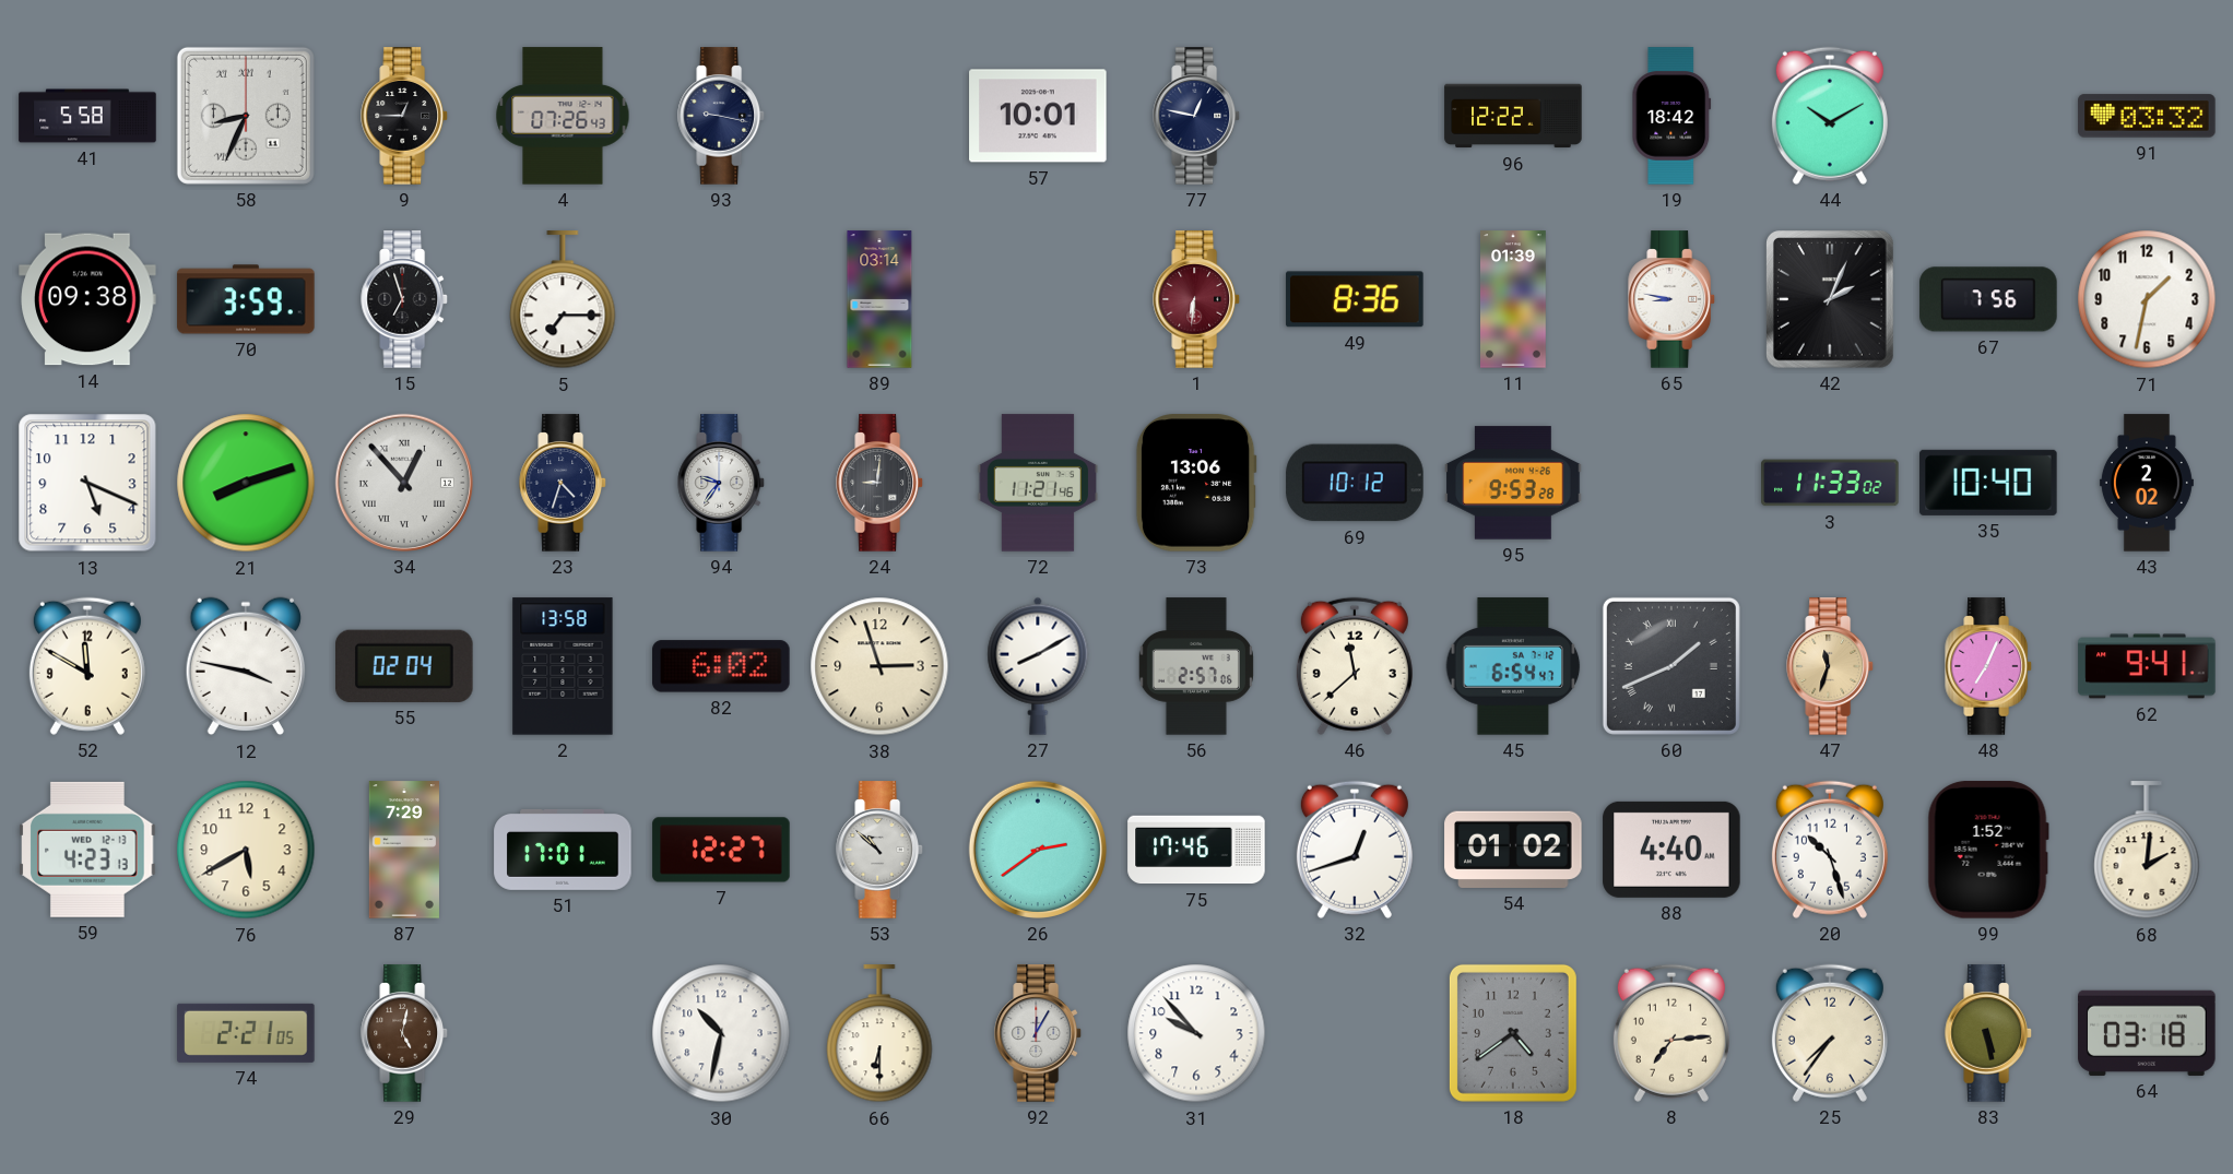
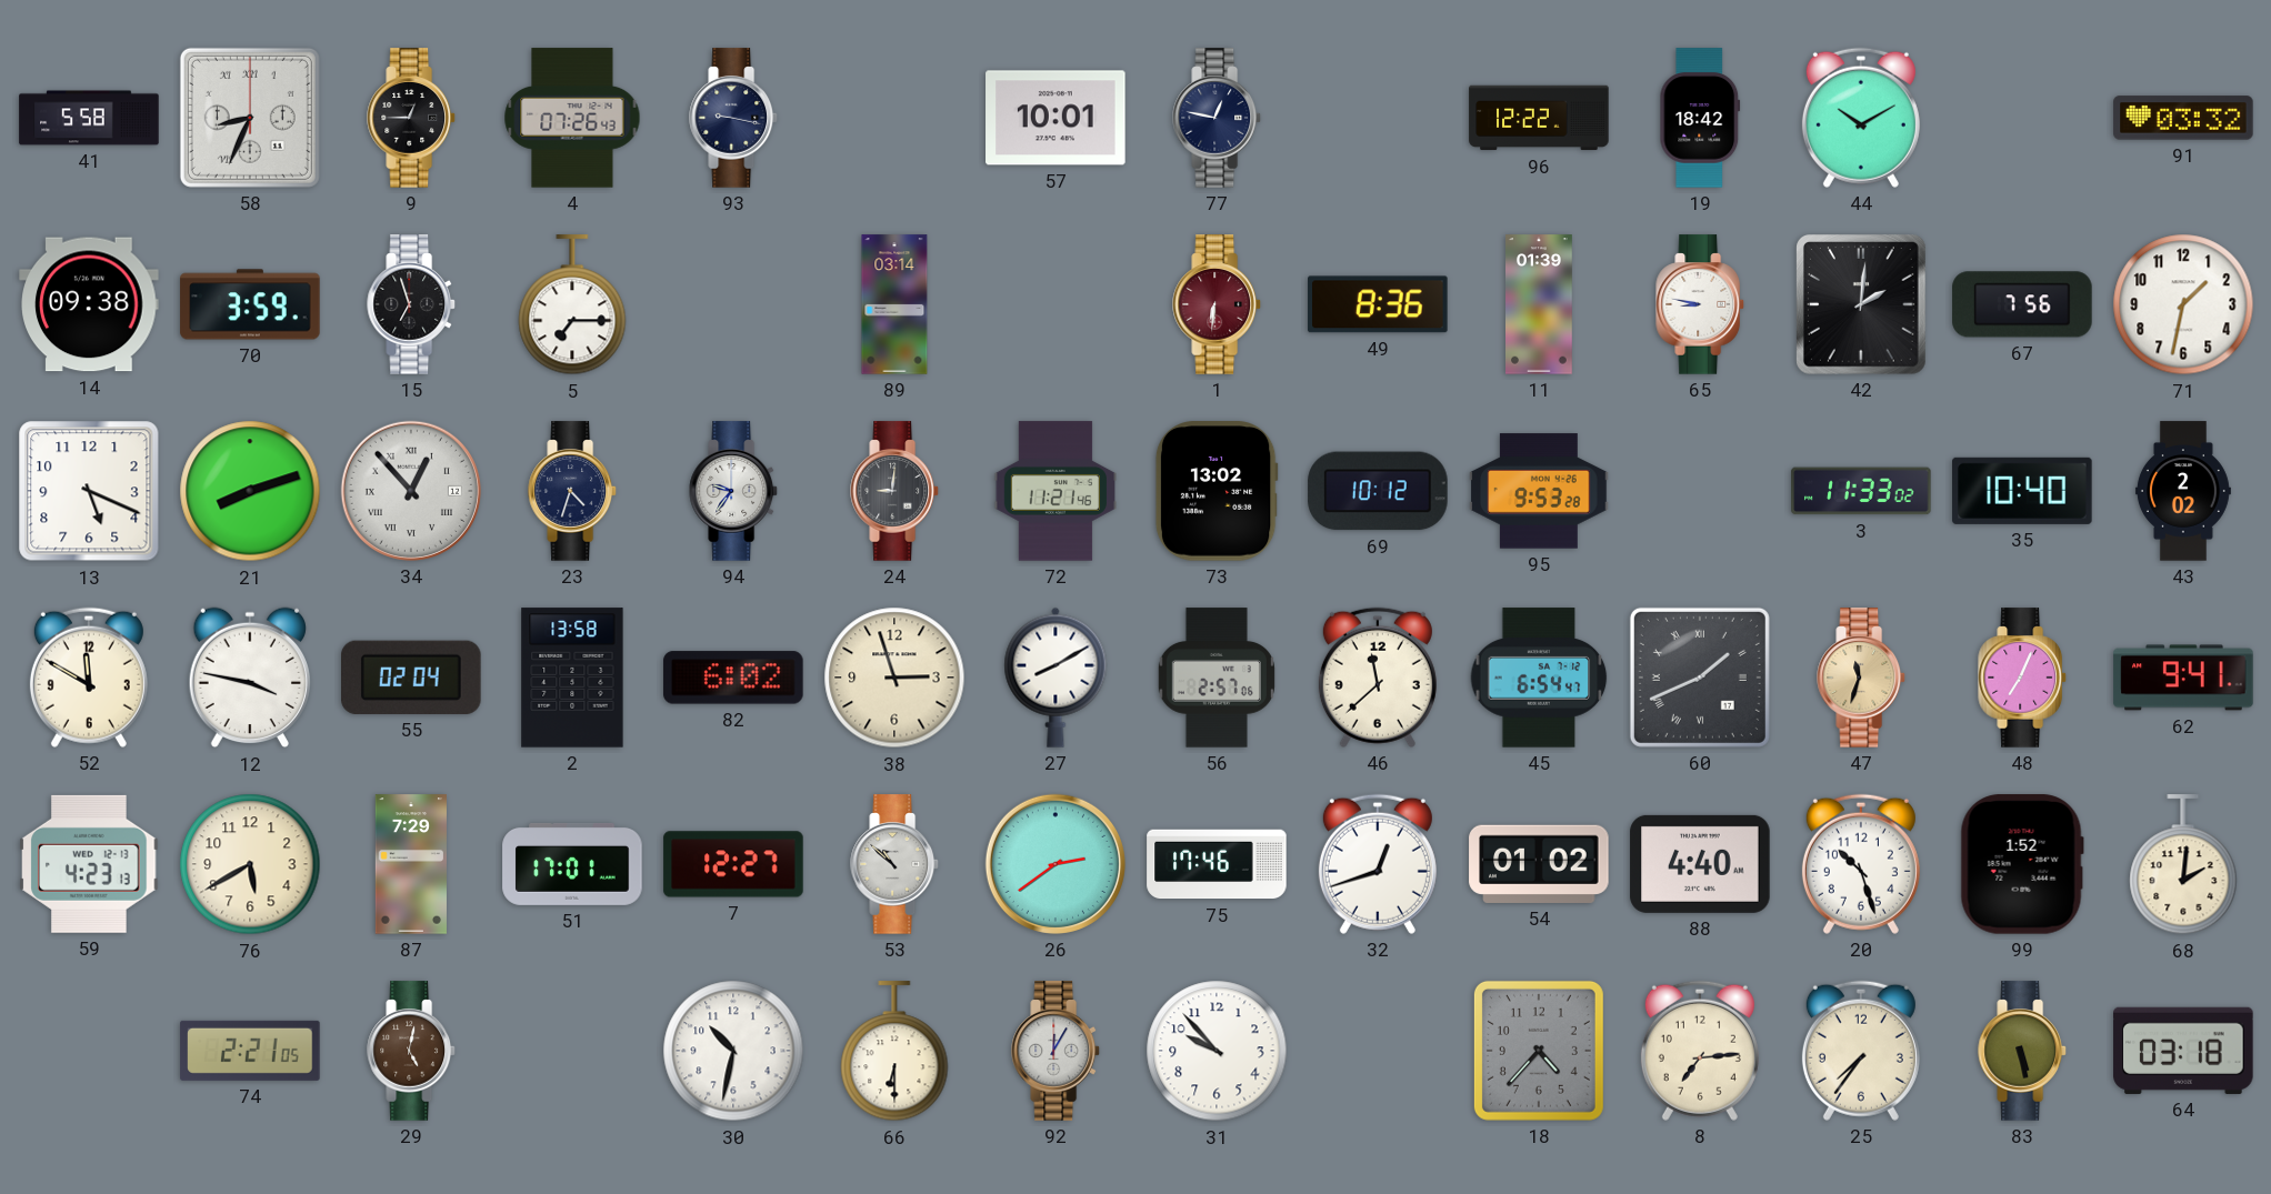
42: 2:04 -> 2:01 (1862, 305)
73: 13:06 -> 13:02 (1217, 491)
18: 4:39 -> 4:37 (1539, 1051)
